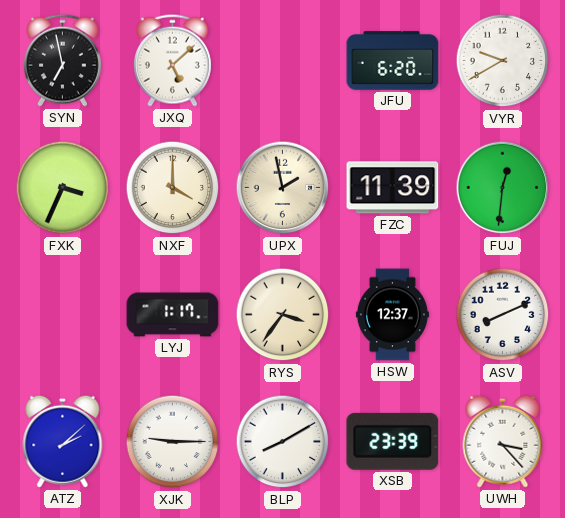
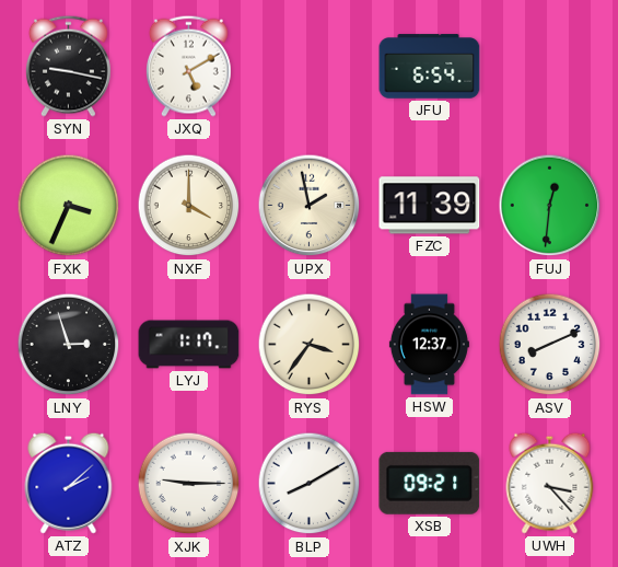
SYN: 6:58 -> 9:17 (68, 66)
JXQ: 5:08 -> 5:10 (188, 66)
JFU: 6:20 -> 6:54 (430, 67)
VYR: 9:40 -> none (503, 61)
LNY: none -> 2:57 (69, 345)
XSB: 23:39 -> 09:21 (430, 483)
